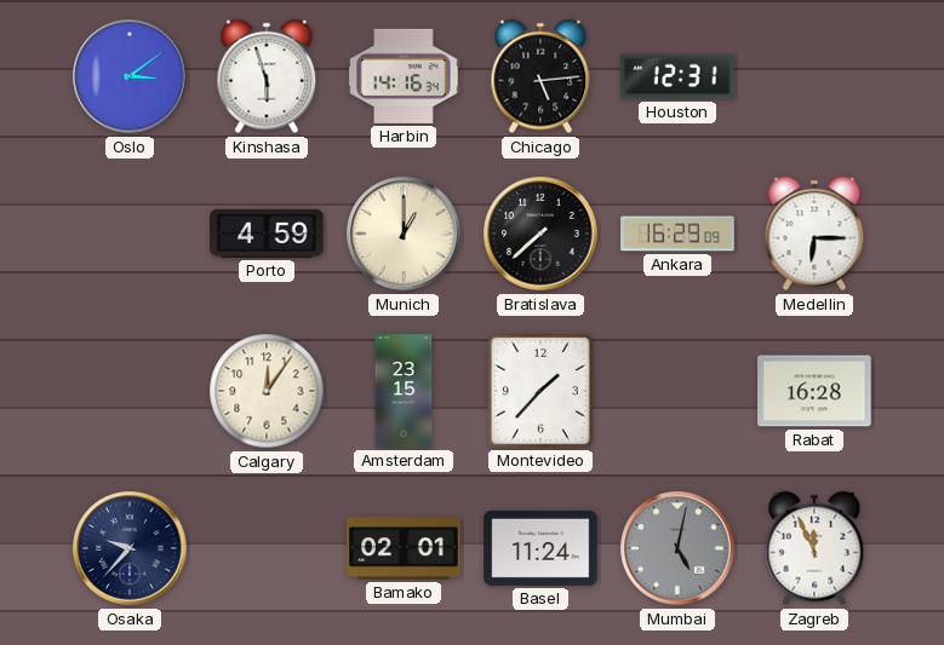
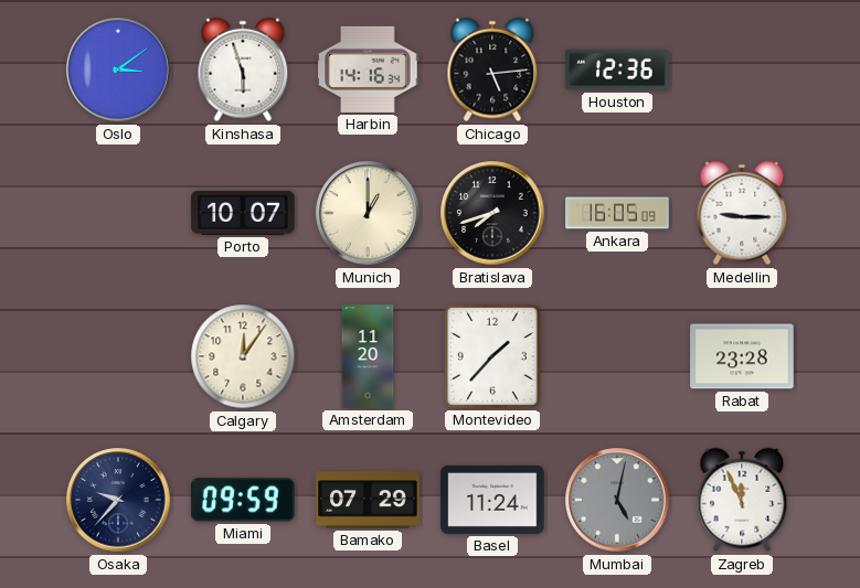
Houston: 12:31 -> 12:36 (617, 70)
Porto: 4:59 -> 10:07 (243, 213)
Bratislava: 7:38 -> 7:42 (492, 213)
Ankara: 16:29 -> 16:05 (617, 213)
Medellin: 6:15 -> 9:15 (742, 213)
Amsterdam: 23:15 -> 11:20 (368, 356)
Rabat: 16:28 -> 23:28 (742, 356)
Miami: none -> 09:59 (243, 500)
Bamako: 02:01 -> 07:29 (368, 500)
